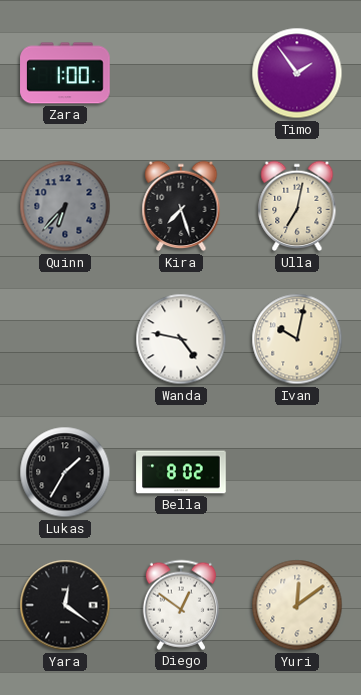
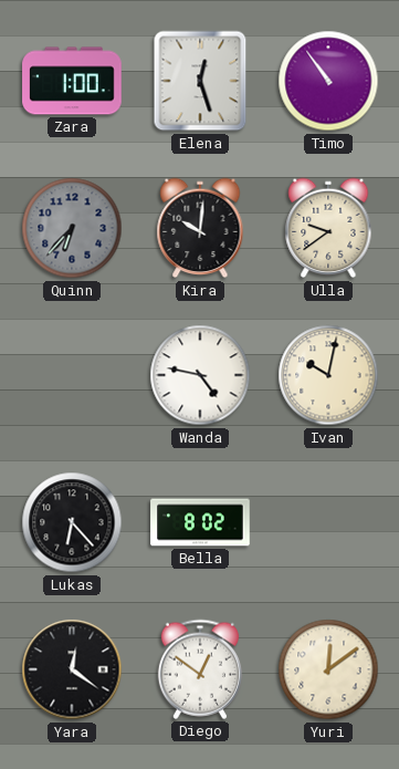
Elena: none -> 12:27 (200, 81)
Timo: 1:54 -> 10:54 (328, 81)
Kira: 7:27 -> 10:01 (200, 228)
Ulla: 7:02 -> 9:39 (328, 228)
Lukas: 1:35 -> 6:23 (72, 522)
